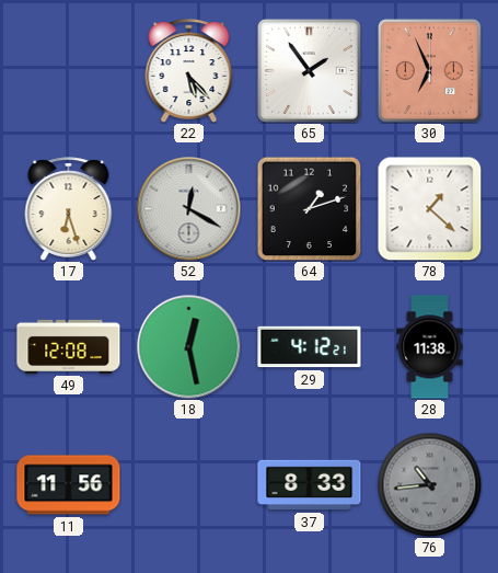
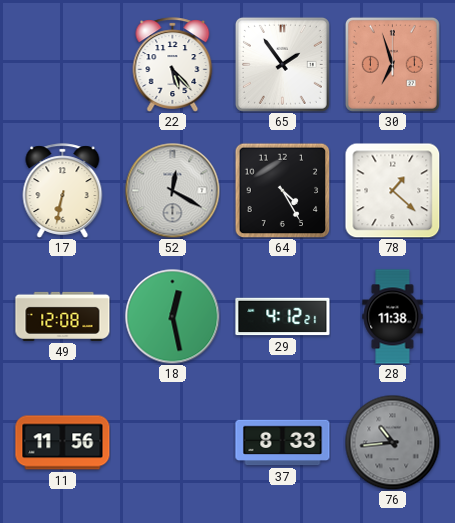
30: 6:56 -> 6:57 (392, 64)
17: 6:27 -> 6:32 (63, 191)
64: 1:12 -> 4:25 (282, 190)
